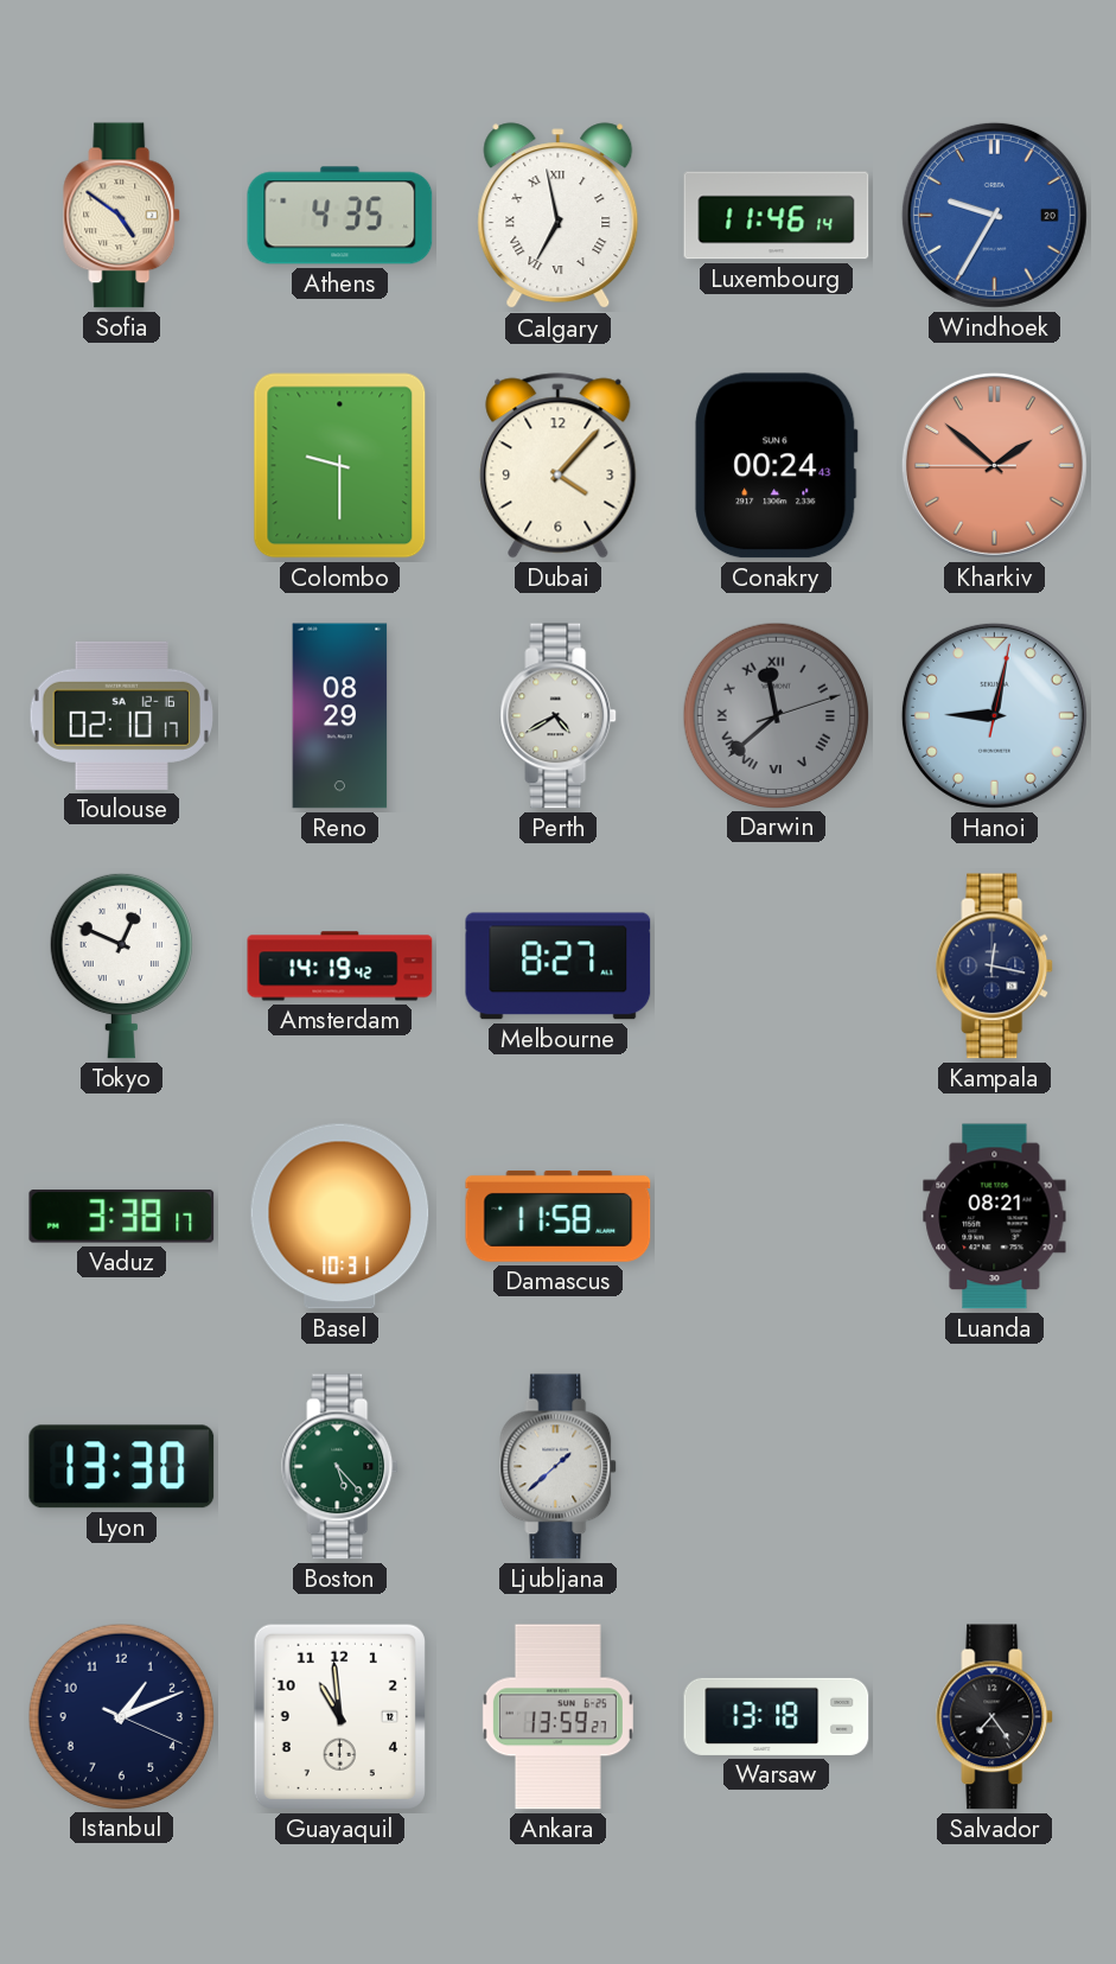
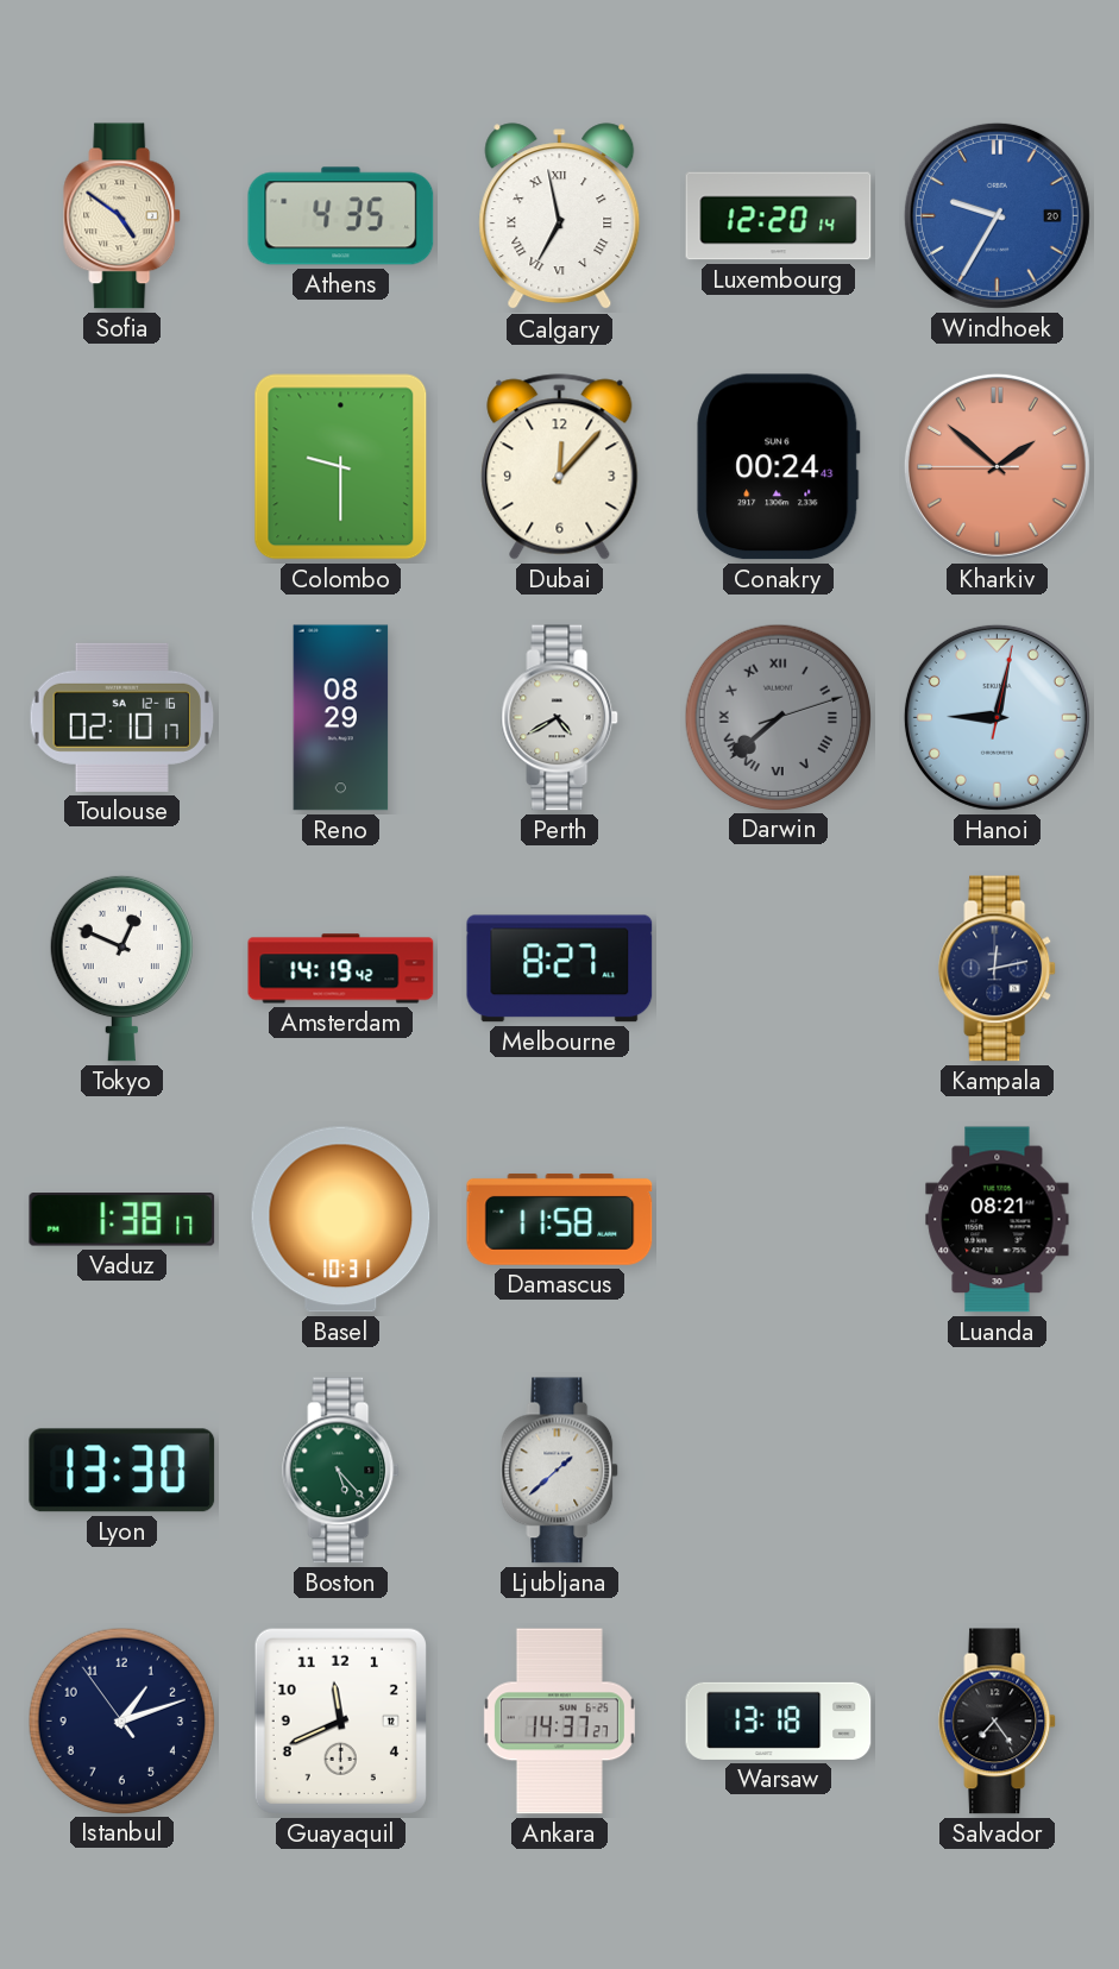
Luxembourg: 11:46 -> 12:20 (779, 216)
Dubai: 4:07 -> 12:07 (560, 467)
Darwin: 11:38 -> 7:38 (778, 717)
Kampala: 12:17 -> 12:13 (998, 969)
Vaduz: 3:38 -> 1:38 (122, 1220)
Istanbul: 1:11:19 -> 1:11:54 (121, 1720)
Guayaquil: 10:59 -> 11:41 (340, 1720)
Ankara: 13:59 -> 14:37 (559, 1722)
